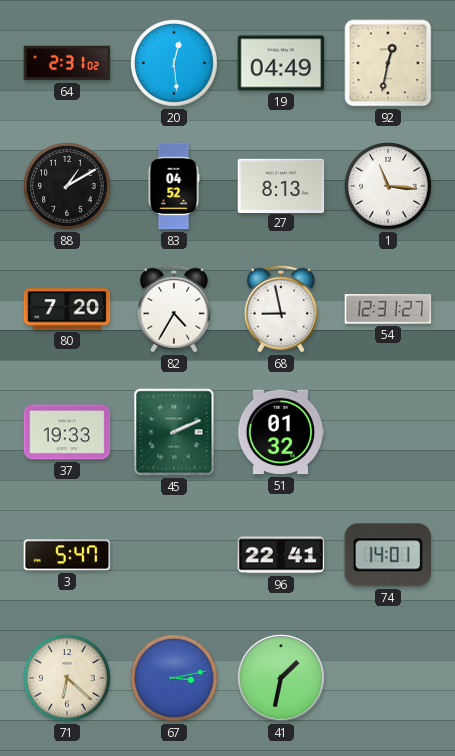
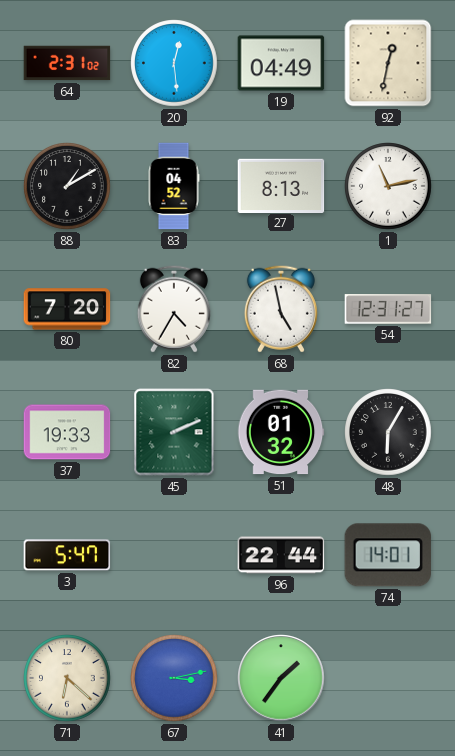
1: 11:16 -> 11:13 (388, 186)
68: 8:58 -> 4:58 (281, 309)
48: none -> 6:05 (388, 432)
96: 22:41 -> 22:44 (281, 555)
41: 1:32 -> 1:36 (281, 678)
